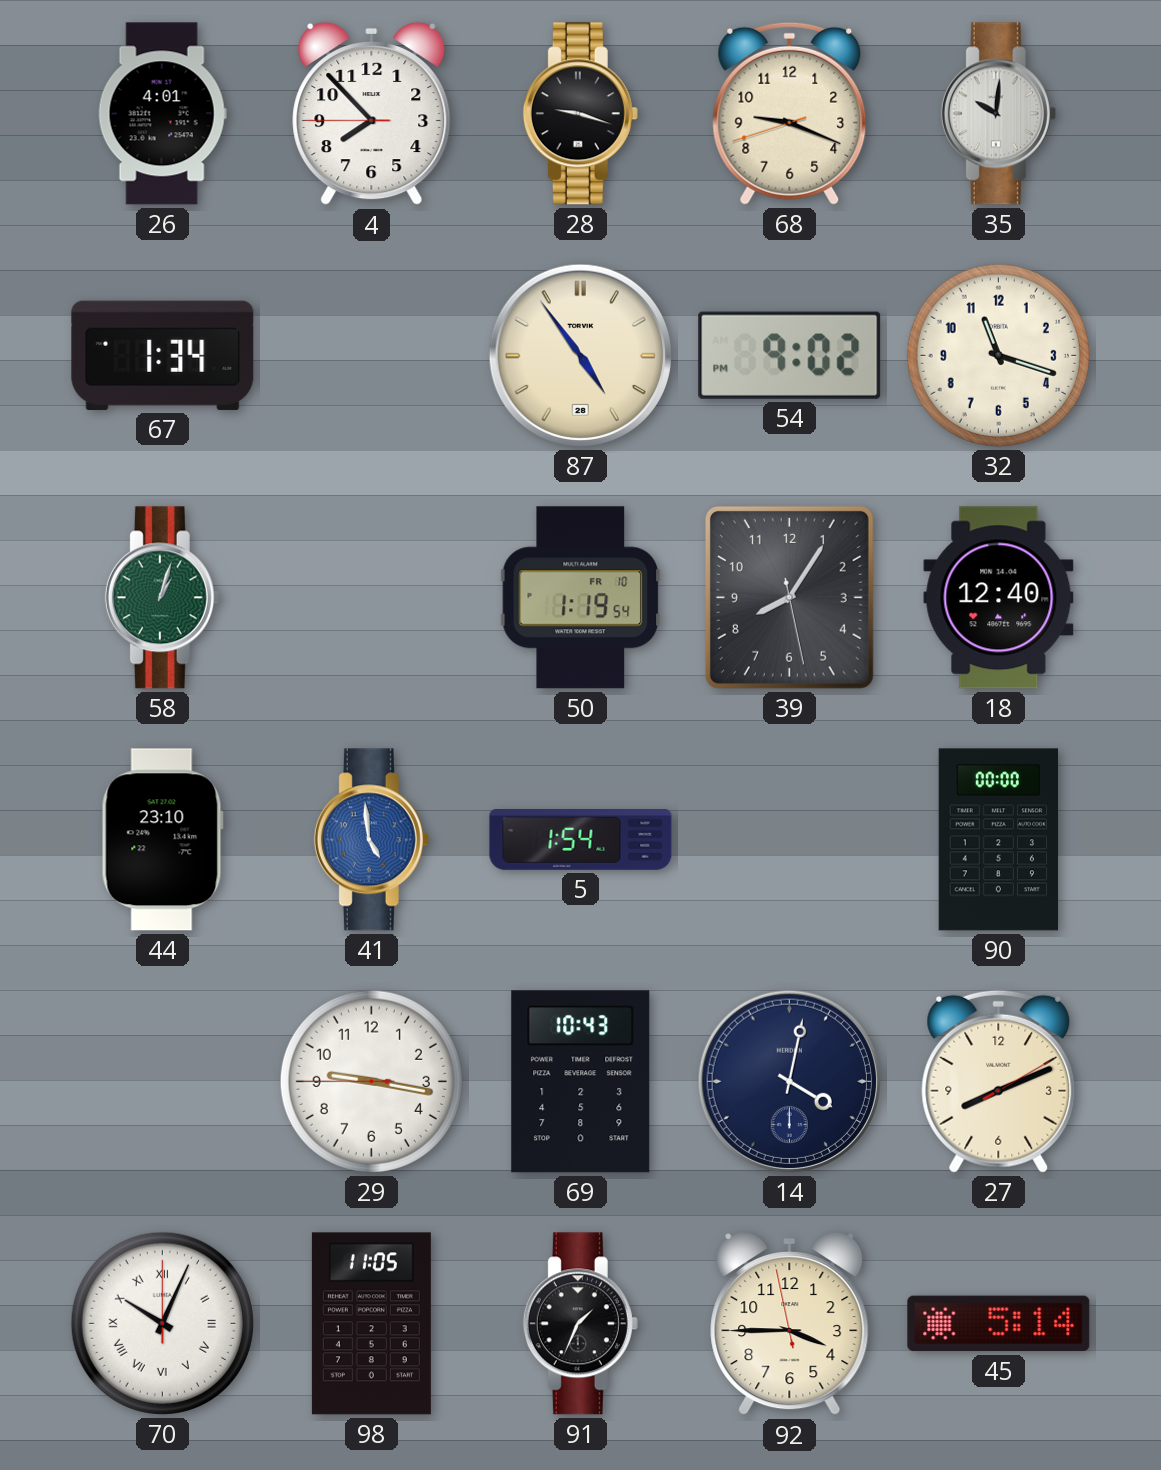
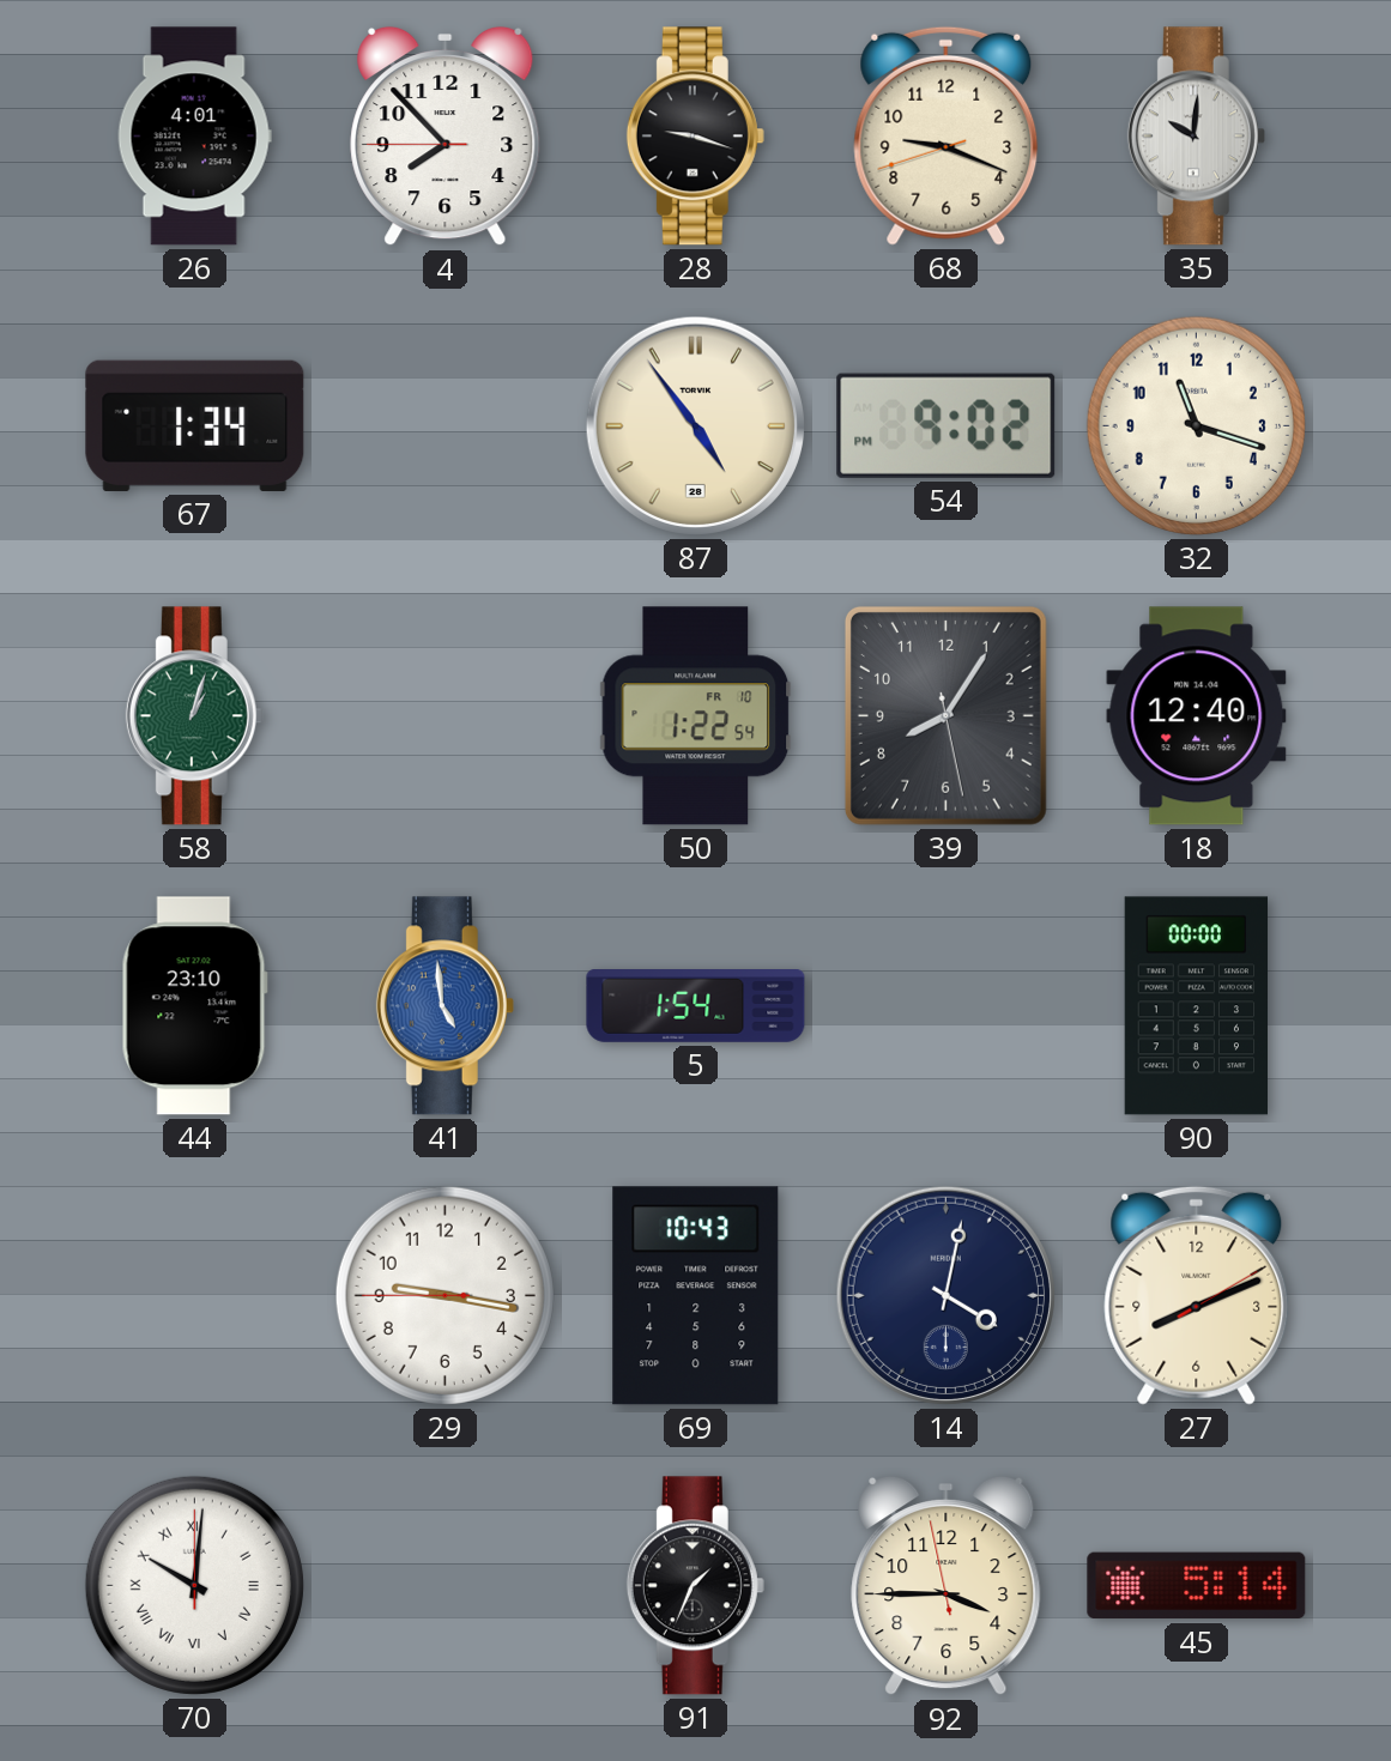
50: 1:19 -> 1:22 (696, 716)
70: 10:04 -> 10:01 (194, 1585)
98: 11:05 -> none (371, 1324)
